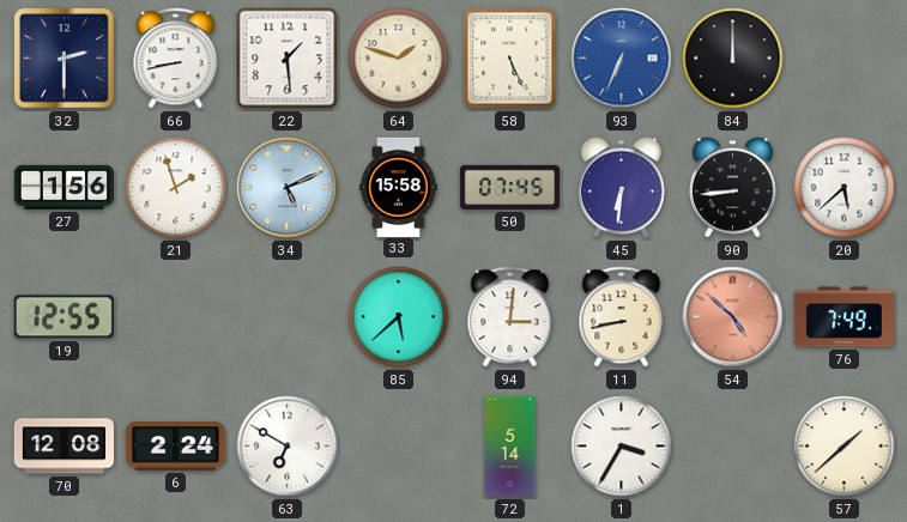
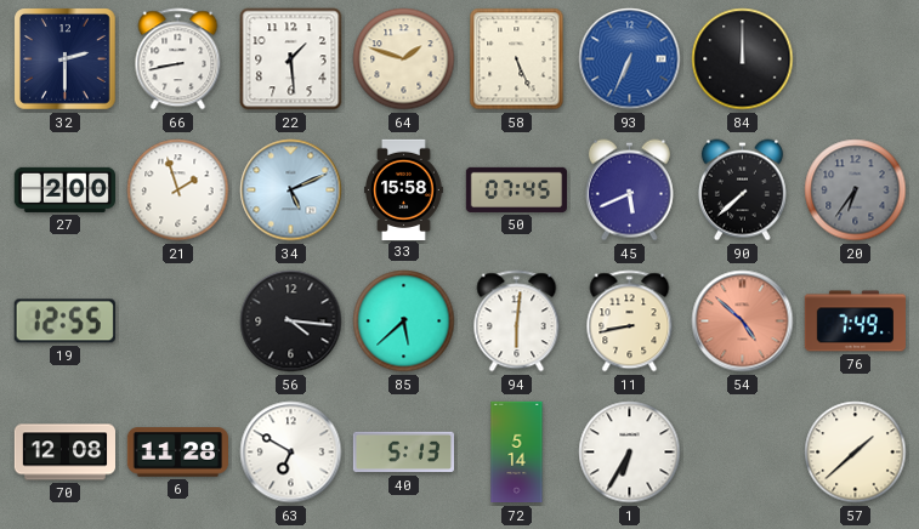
27: 1:56 -> 2:00 (64, 189)
45: 6:31 -> 5:41 (629, 190)
90: 8:44 -> 7:38 (742, 190)
20: 5:38 -> 6:36 (856, 190)
20 dial: white -> grey (856, 190)
56: none -> 4:16 (291, 322)
94: 3:01 -> 6:01 (517, 322)
6: 2:24 -> 11:28 (177, 453)
40: none -> 5:13 (403, 453)
1: 3:35 -> 6:35 (630, 453)
